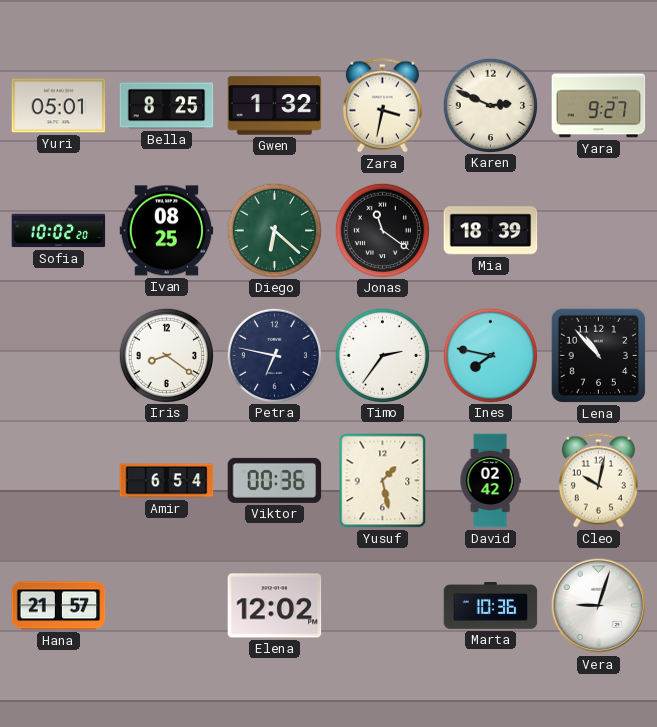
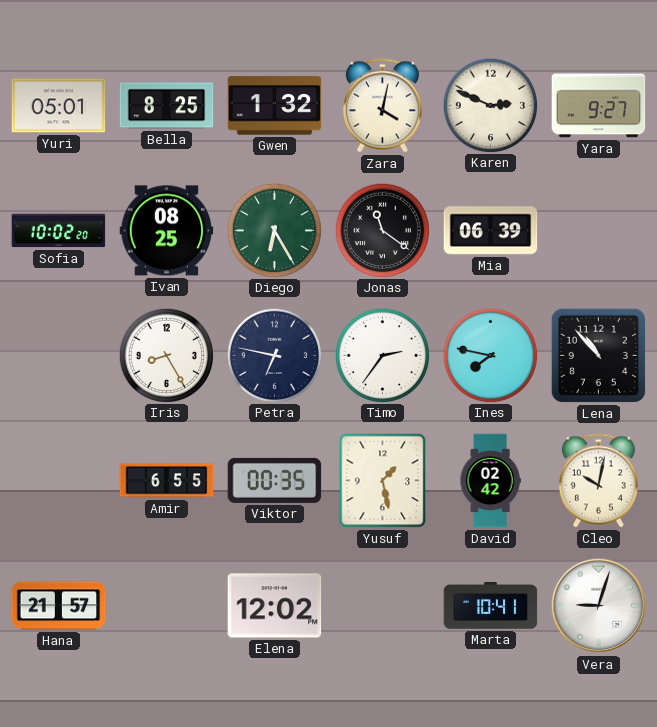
Zara: 3:32 -> 4:02 (382, 106)
Diego: 6:22 -> 6:25 (274, 230)
Mia: 18:39 -> 06:39 (491, 231)
Iris: 8:21 -> 8:25 (166, 355)
Amir: 6:54 -> 6:55 (167, 481)
Viktor: 00:36 -> 00:35 (275, 480)
Marta: 10:36 -> 10:41 (491, 606)
